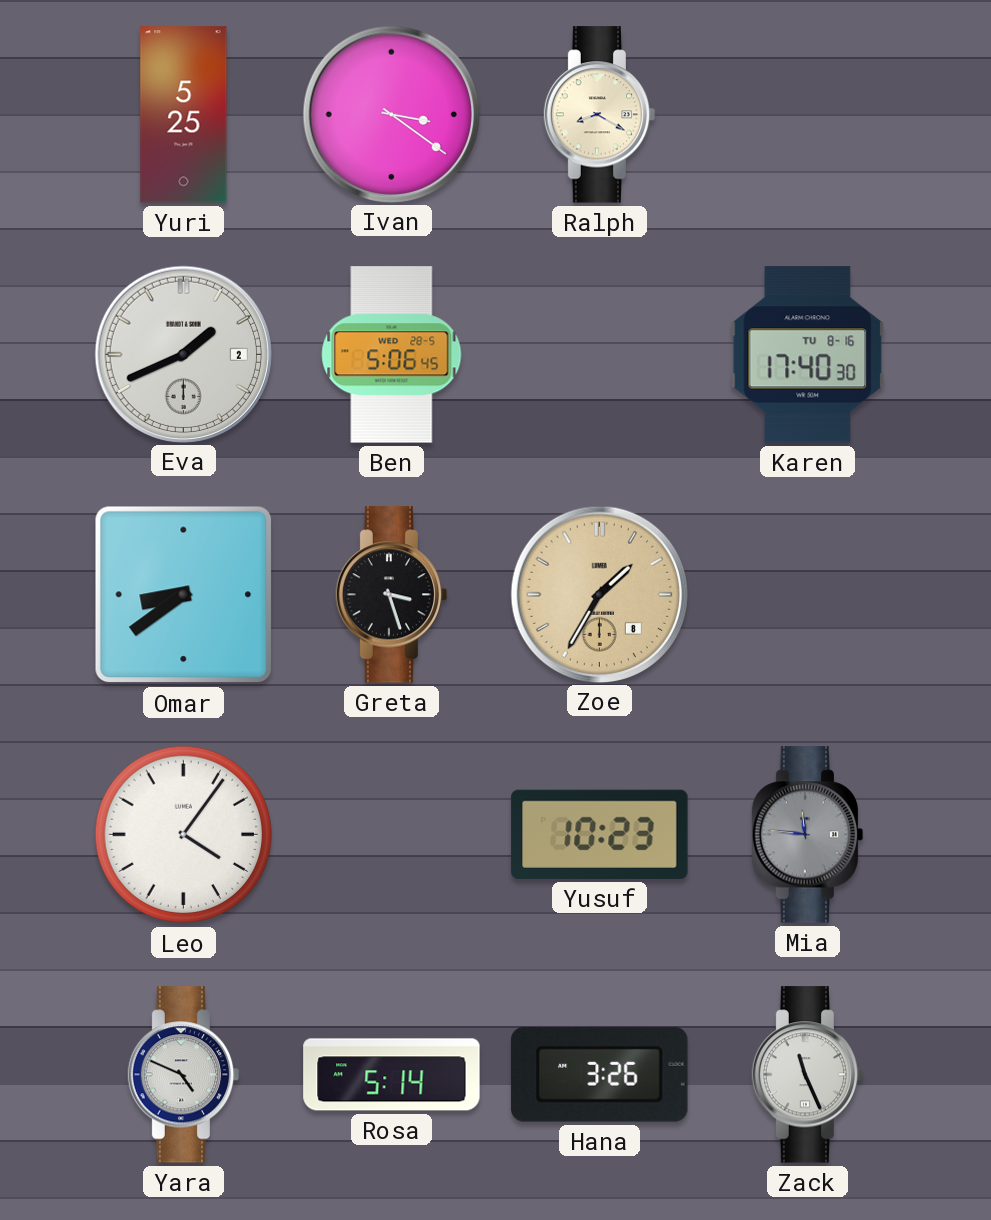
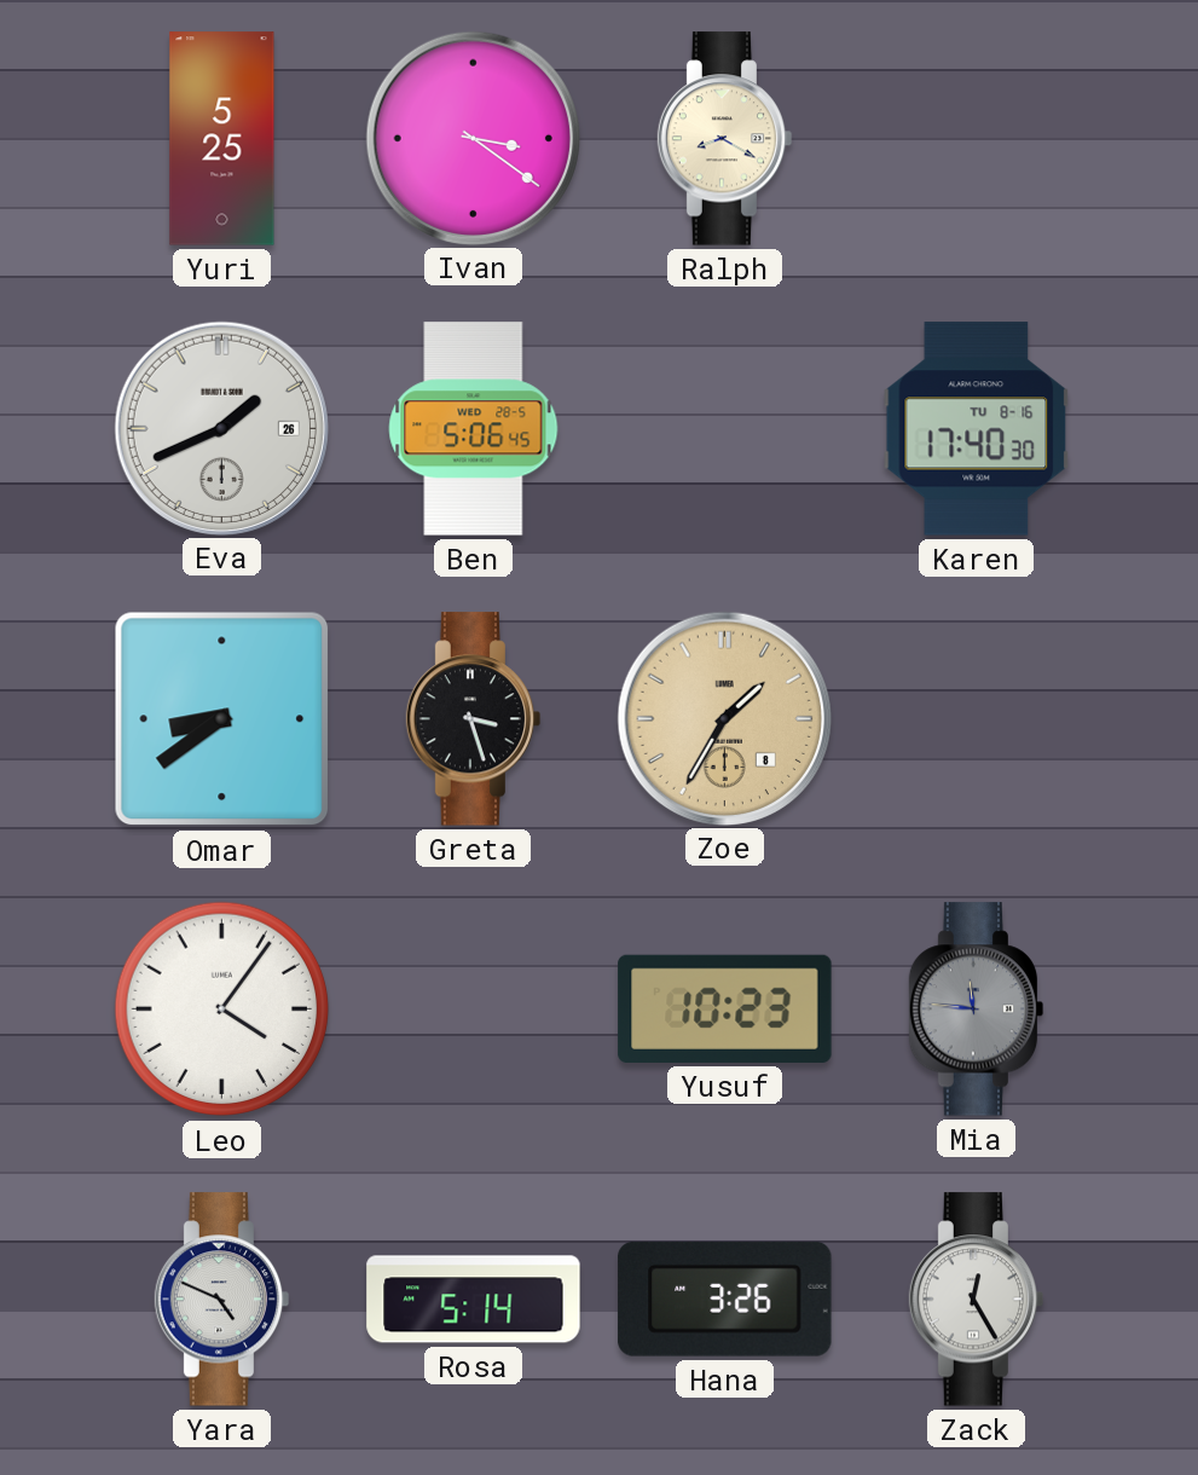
Eva date: 2 -> 26 (221, 428)
Zack: 11:26 -> 12:25 (977, 1300)
